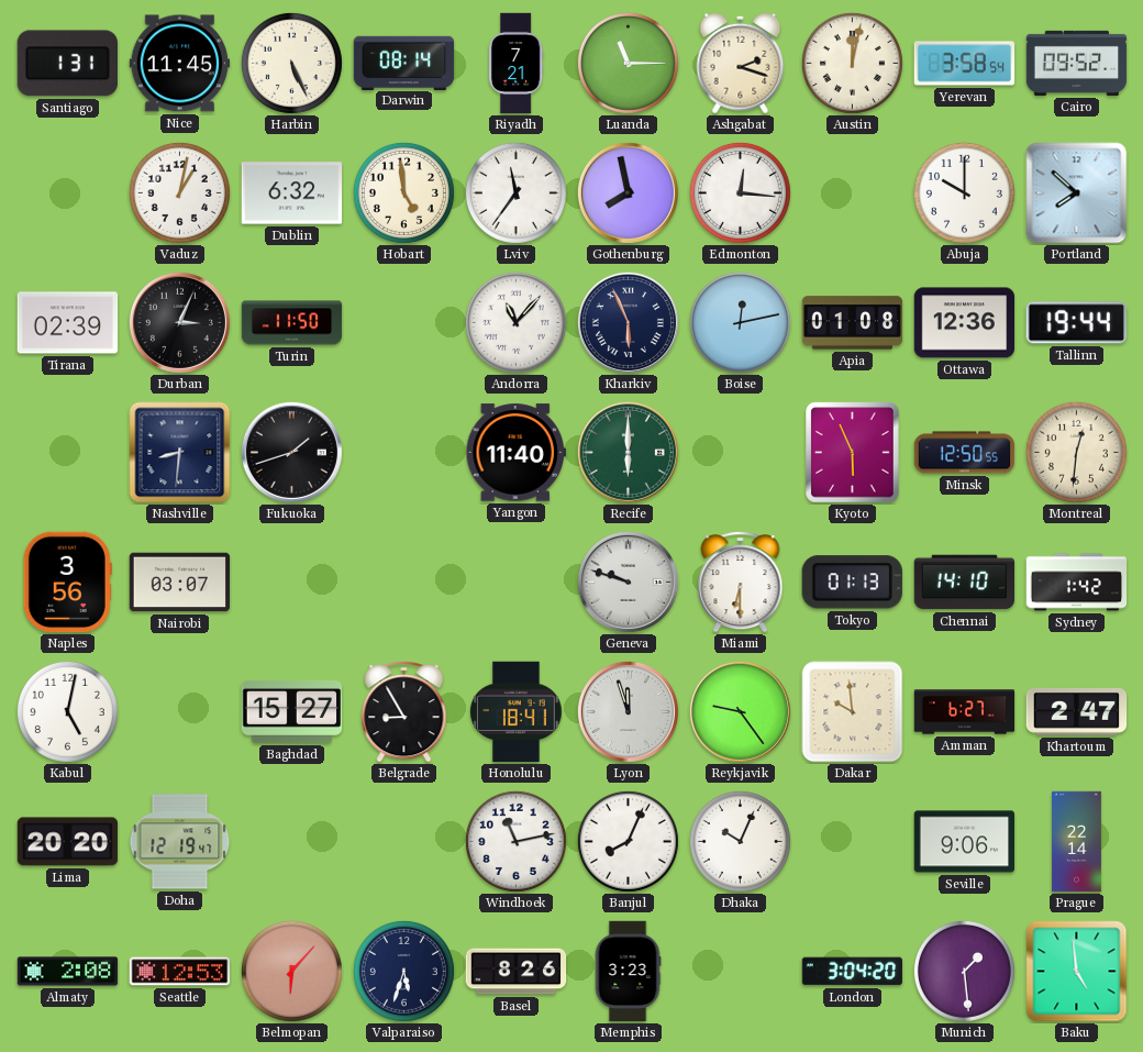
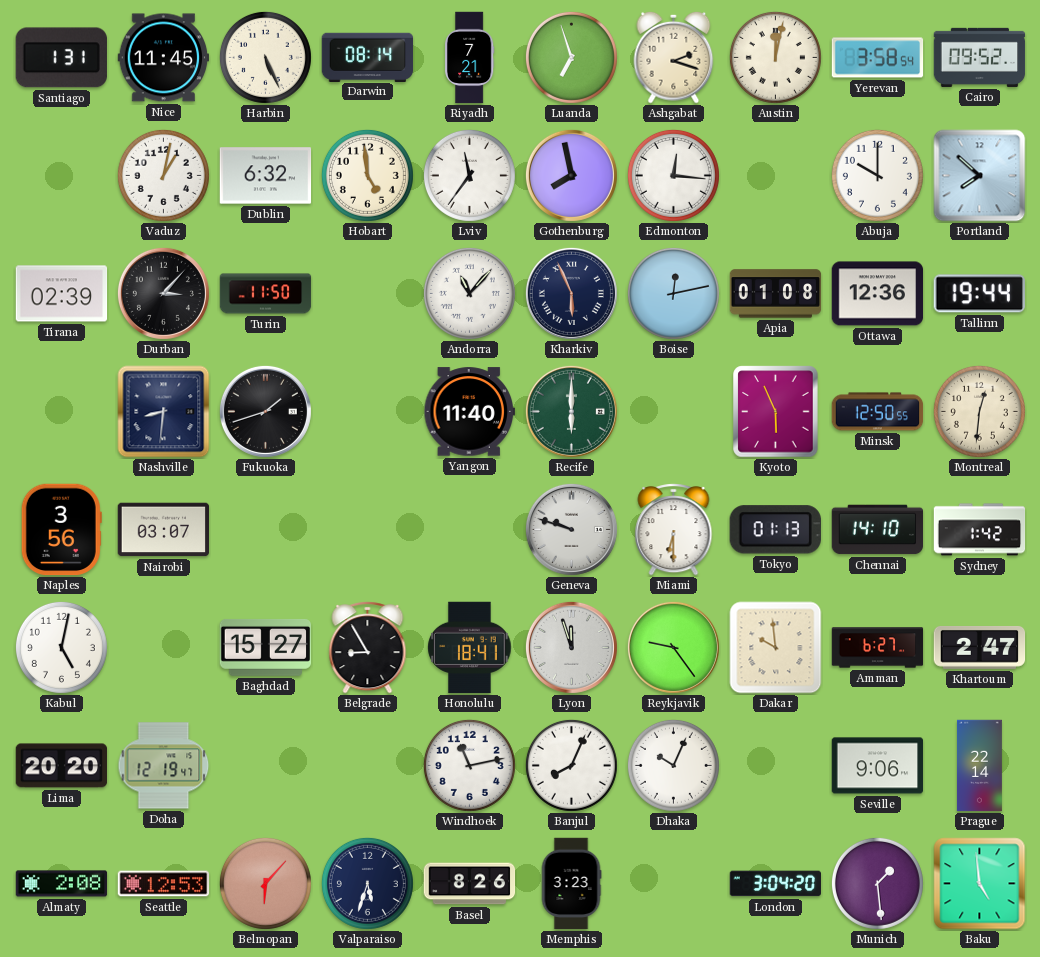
Luanda: 11:15 -> 6:57 (571, 57)
Durban: 3:04 -> 3:07 (163, 293)
